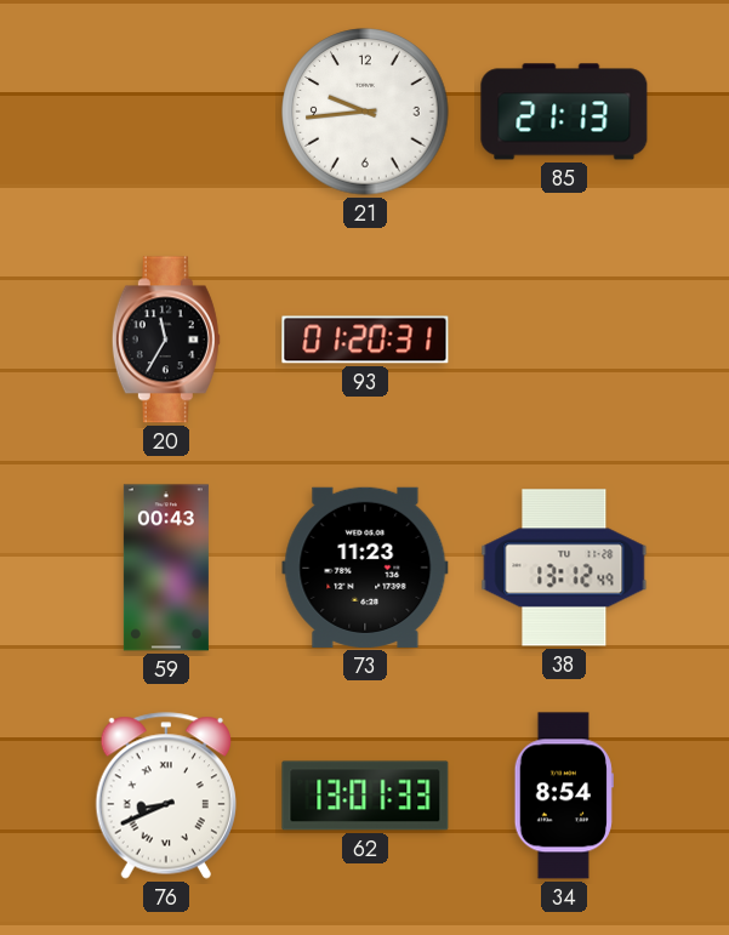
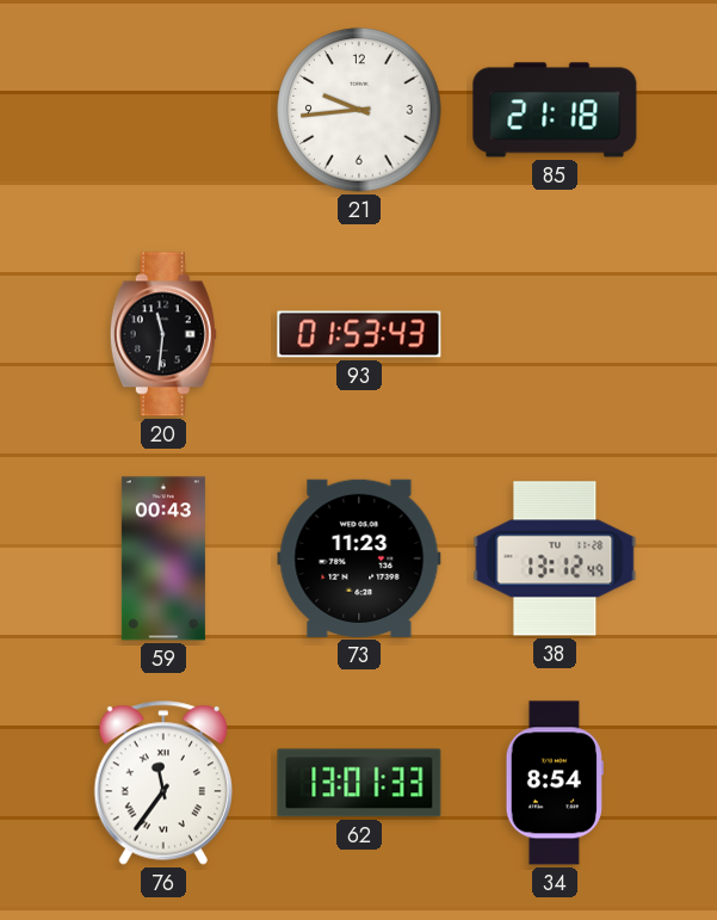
85: 21:13 -> 21:18 (555, 110)
20: 11:35 -> 11:31 (163, 334)
93: 01:20 -> 01:53 (359, 334)
76: 8:41 -> 11:36 (162, 783)
